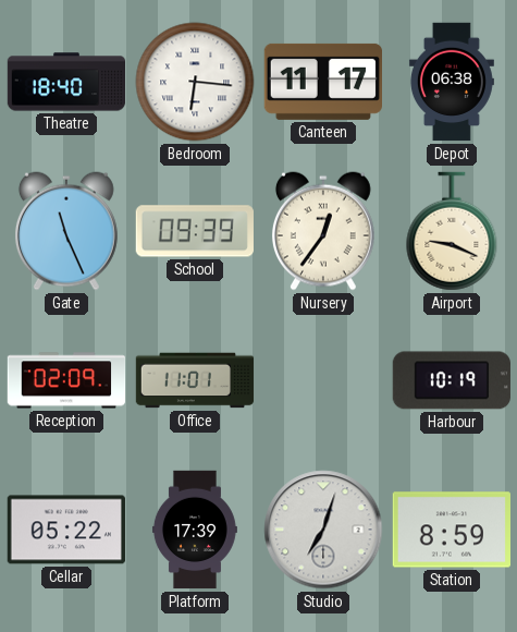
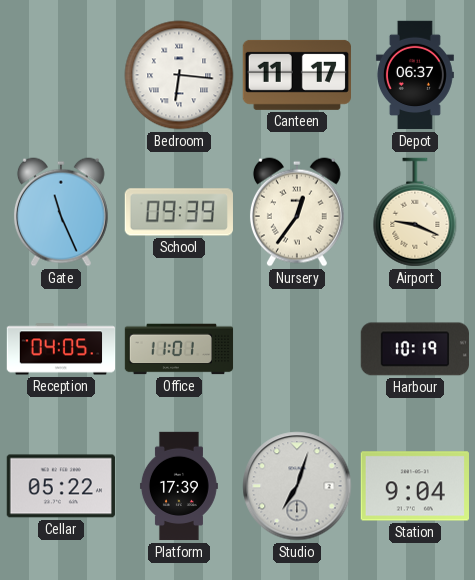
Theatre: 18:40 -> none (66, 82)
Depot: 06:38 -> 06:37 (415, 75)
Reception: 02:09 -> 04:05 (61, 349)
Station: 8:59 -> 9:04 (414, 486)
